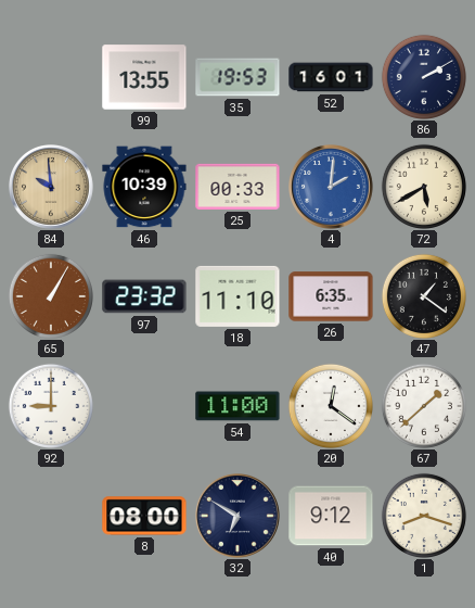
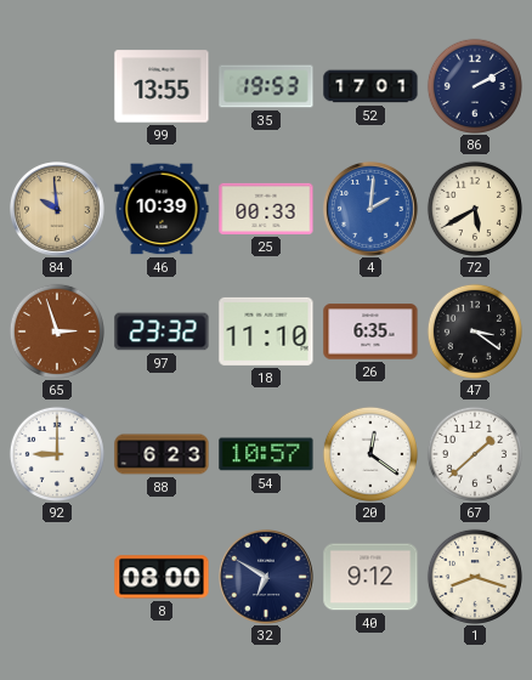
52: 16:01 -> 17:01 (370, 86)
65: 1:05 -> 2:57 (57, 331)
47: 1:21 -> 3:21 (475, 331)
88: none -> 6:23 (162, 454)
54: 11:00 -> 10:57 (266, 454)
